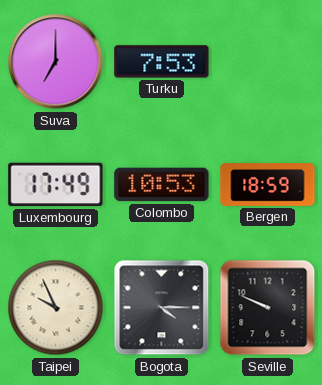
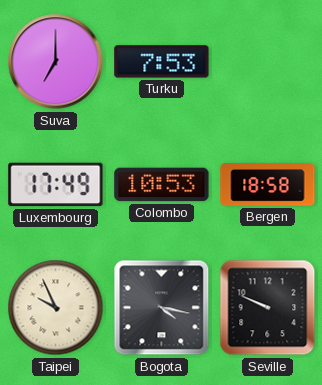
Bergen: 18:59 -> 18:58 (268, 185)
Bogota: 4:15 -> 4:17 (162, 308)
